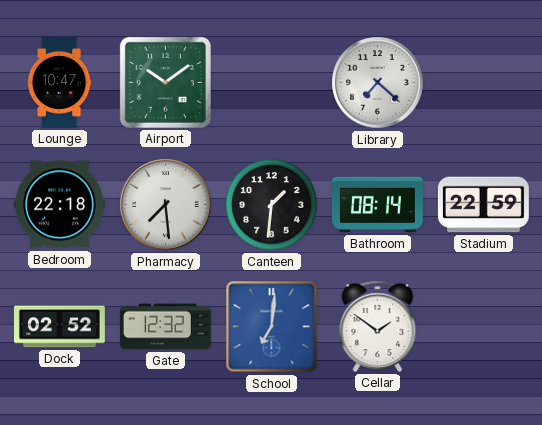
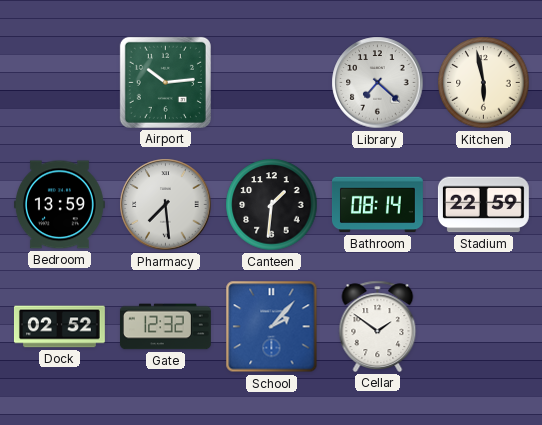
Lounge: 10:47 -> none (59, 83)
Airport: 10:09 -> 10:14 (165, 82)
Kitchen: none -> 5:58 (484, 83)
Bedroom: 22:18 -> 13:59 (59, 205)
School: 7:01 -> 2:07 (272, 327)
